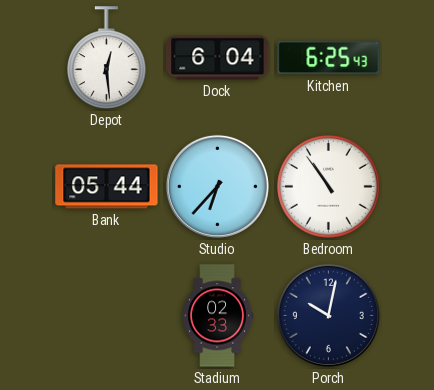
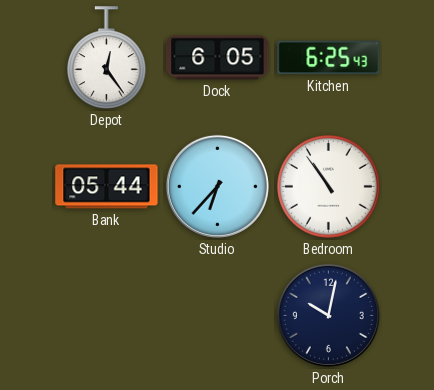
Depot: 12:29 -> 12:24 (107, 58)
Dock: 6:04 -> 6:05 (218, 58)
Stadium: 02:33 -> none (217, 316)
